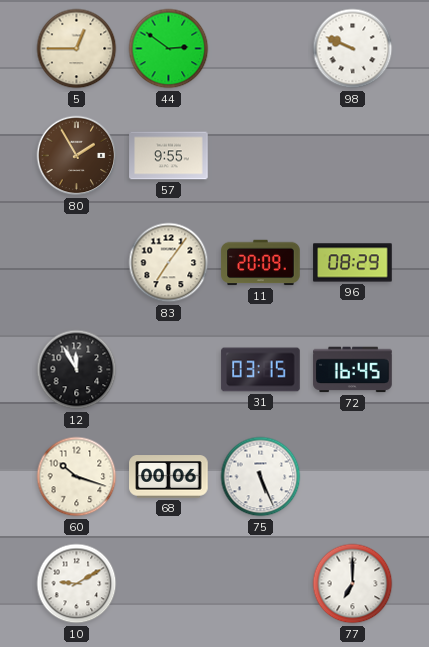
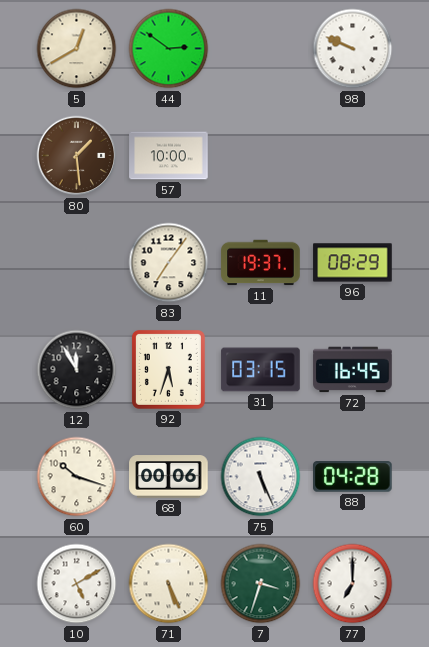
5: 12:45 -> 12:40 (77, 49)
80: 1:55 -> 1:29 (77, 156)
57: 9:55 -> 10:00 (169, 156)
11: 20:09 -> 19:37 (261, 263)
92: none -> 5:33 (168, 369)
88: none -> 04:28 (353, 477)
10: 9:10 -> 5:10 (77, 584)
71: none -> 5:26 (169, 584)
7: none -> 3:33 (261, 584)
